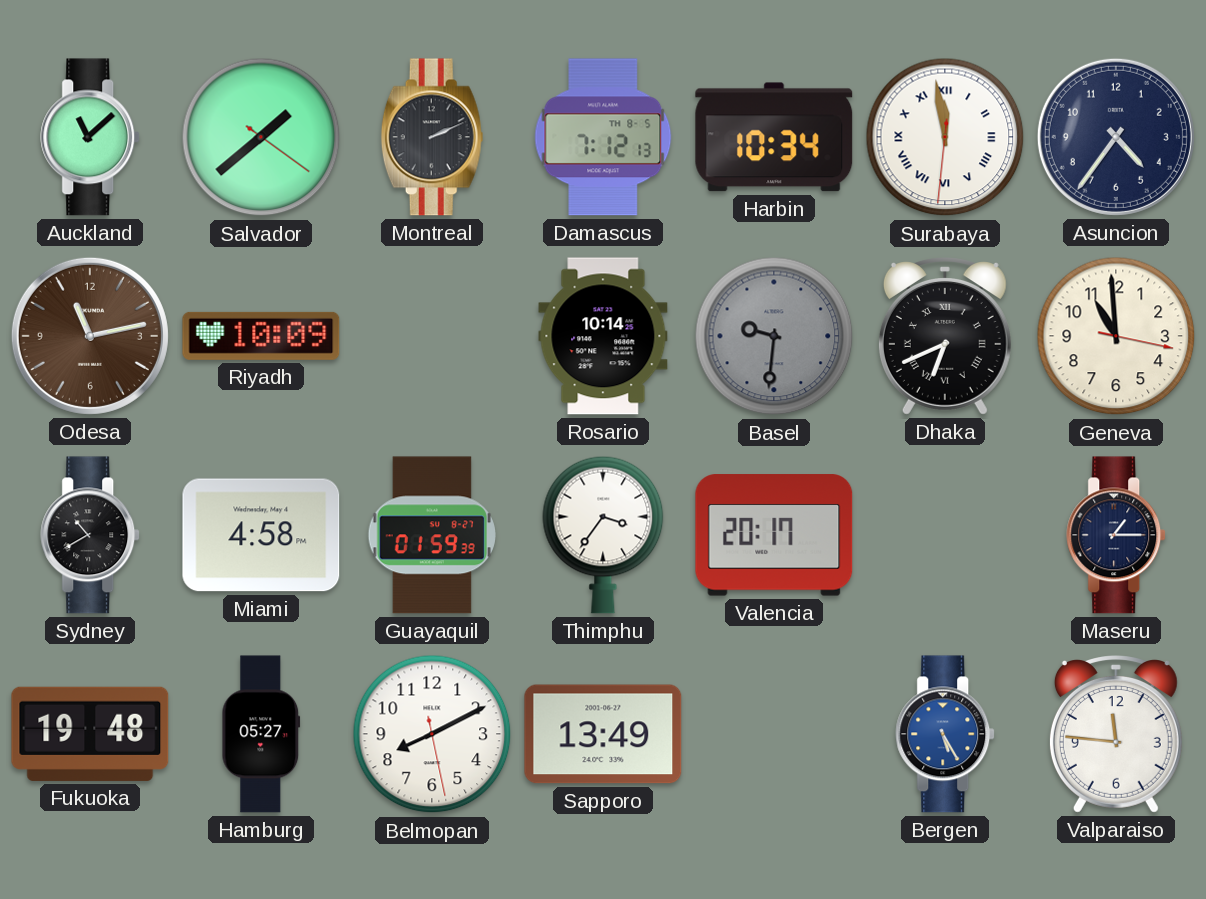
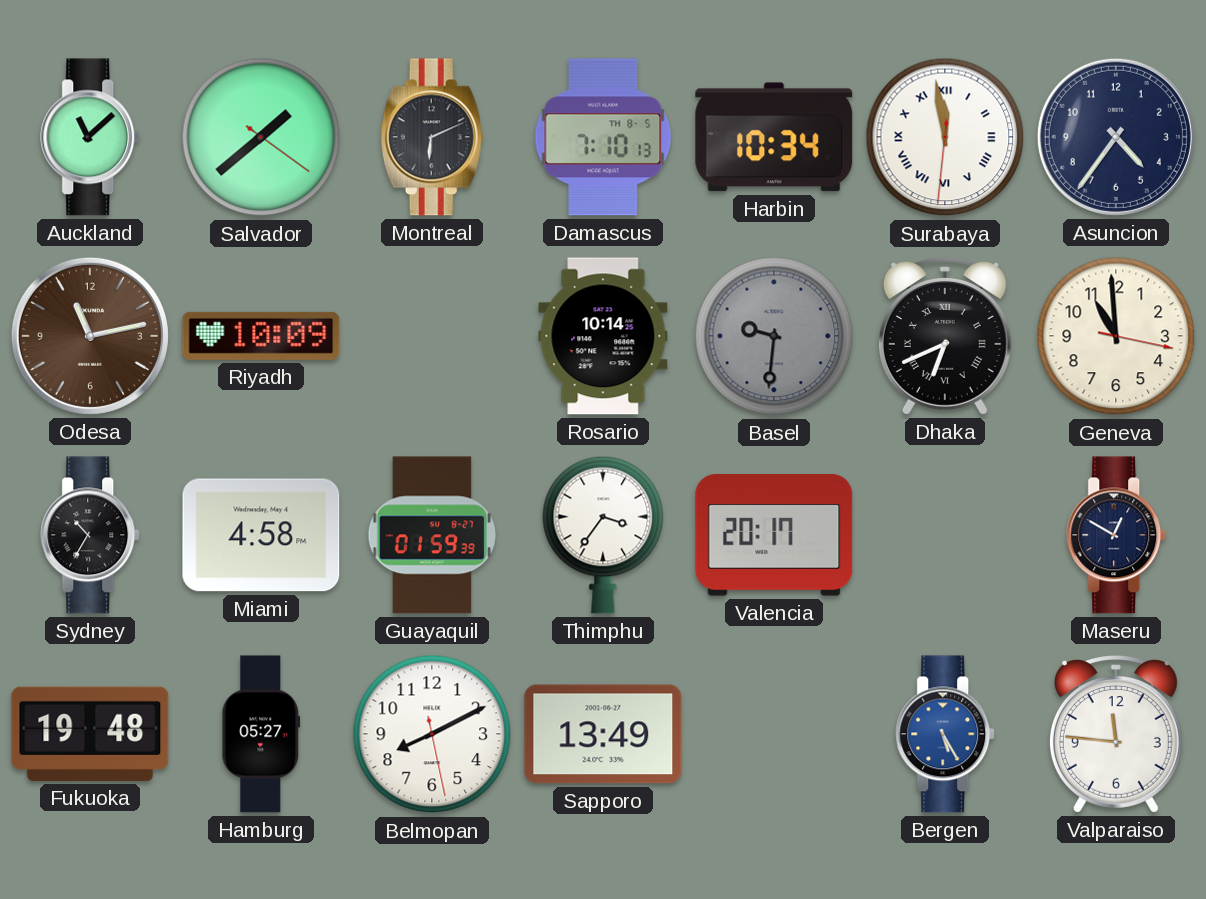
Montreal: 2:11 -> 6:11 (432, 137)
Damascus: 7:12 -> 7:10 (603, 137)
Sydney: 10:40 -> 10:35 (91, 535)
Maseru: 1:15 -> 12:50 (1117, 535)
